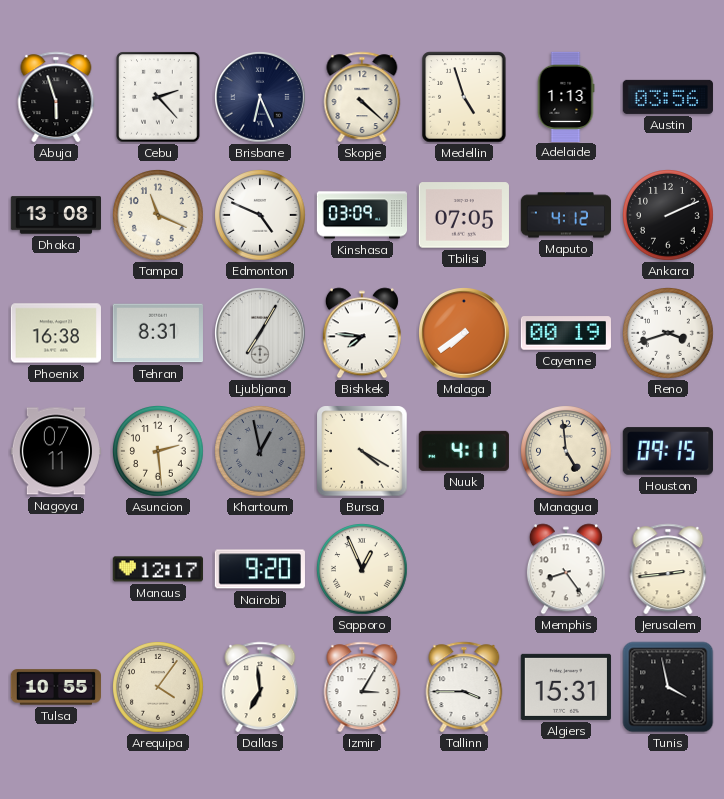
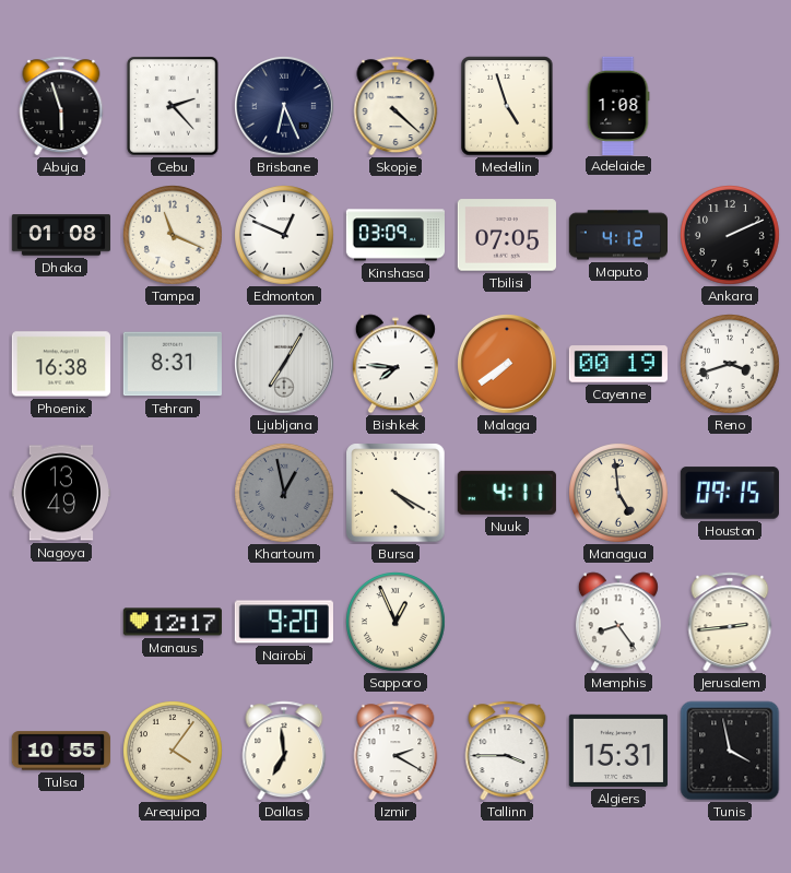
Adelaide: 1:13 -> 1:08 (618, 105)
Austin: 03:56 -> none (668, 97)
Dhaka: 13:08 -> 01:08 (60, 235)
Edmonton: 4:49 -> 12:49 (285, 236)
Nagoya: 07:11 -> 13:49 (61, 493)
Asuncion: 2:29 -> none (159, 452)
Izmir: 3:05 -> 2:20 (395, 751)
